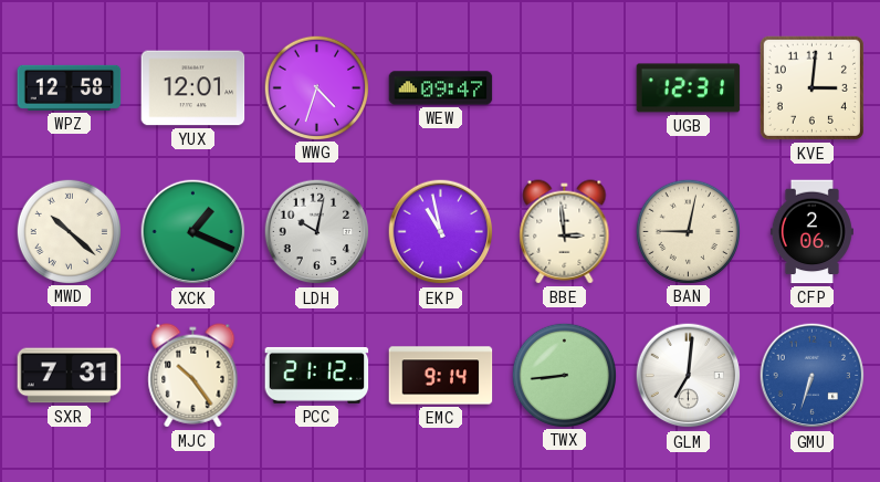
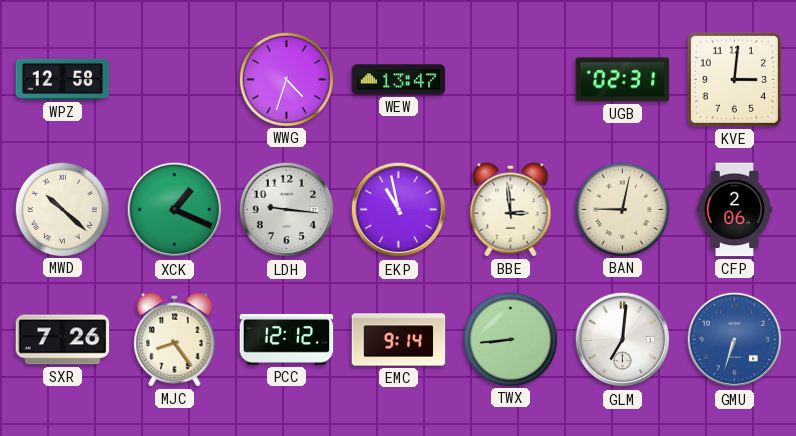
YUX: 12:01 -> none (193, 88)
WEW: 09:47 -> 13:47 (399, 80)
UGB: 12:31 -> 02:31 (623, 80)
LDH: 10:02 -> 9:16 (287, 210)
SXR: 7:31 -> 7:26 (63, 340)
MJC: 10:24 -> 8:24 (175, 340)
PCC: 21:12 -> 12:12 (287, 339)
